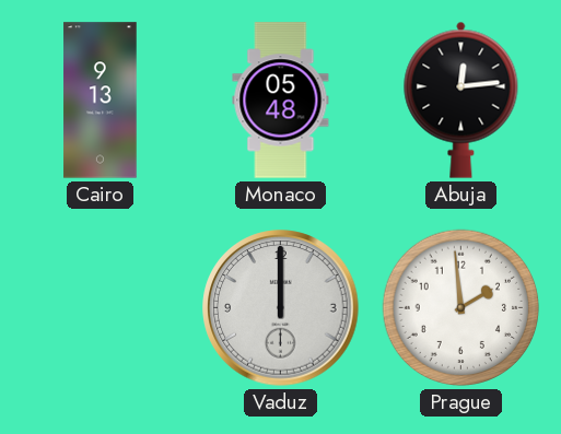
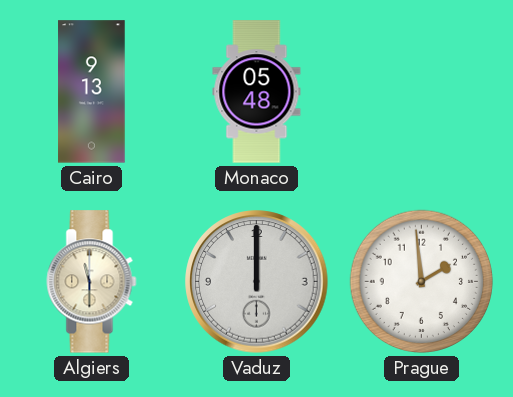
Abuja: 12:14 -> none (461, 99)
Algiers: none -> 11:30 (92, 282)
